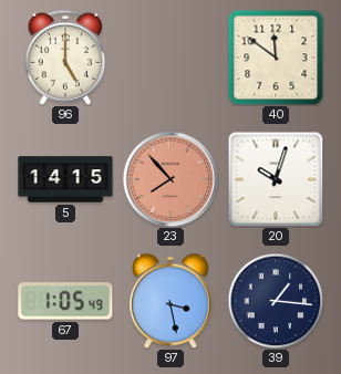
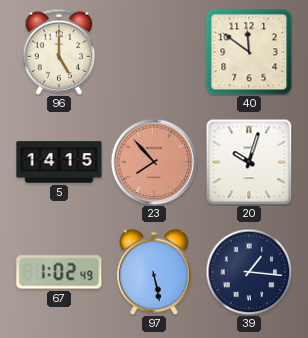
67: 1:05 -> 1:02 (59, 272)
97: 3:28 -> 5:28 (154, 272)
